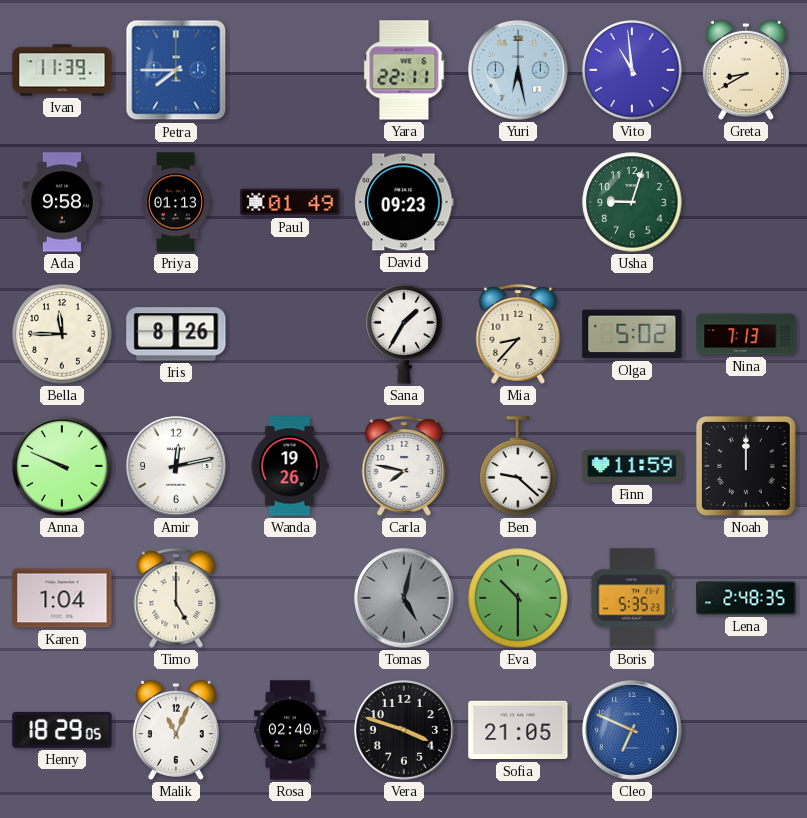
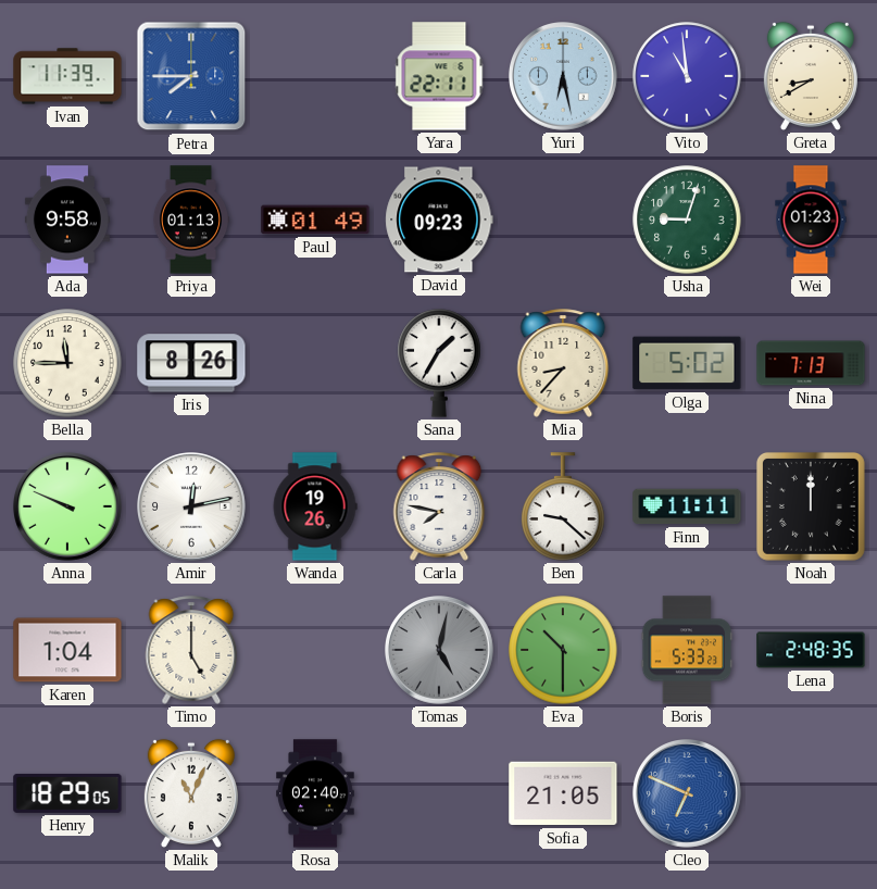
Wei: none -> 01:23 (811, 220)
Finn: 11:59 -> 11:11 (687, 506)
Boris: 5:35 -> 5:33 (687, 650)
Vera: 3:48 -> none (405, 731)
